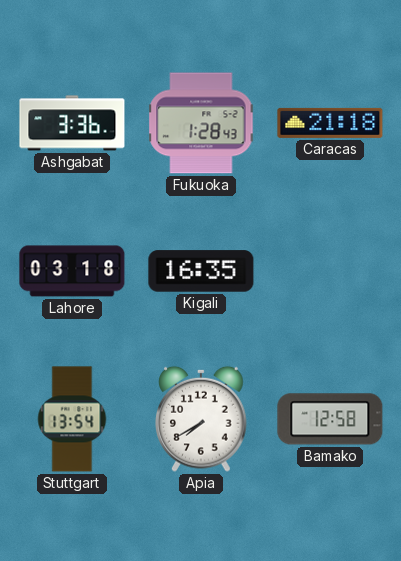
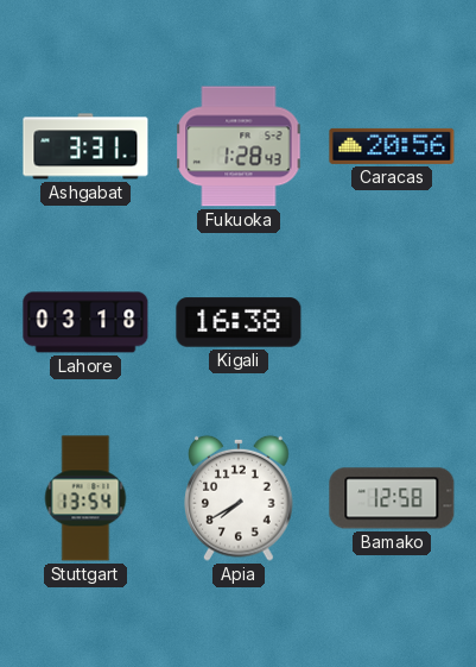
Ashgabat: 3:36 -> 3:31 (85, 146)
Caracas: 21:18 -> 20:56 (392, 146)
Kigali: 16:35 -> 16:38 (239, 322)
